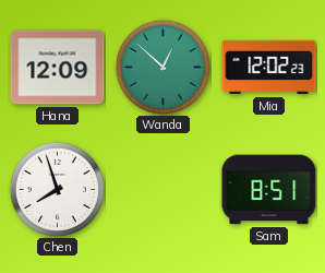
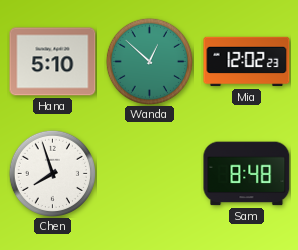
Hana: 12:09 -> 5:10 (53, 62)
Sam: 8:51 -> 8:48 (247, 174)
